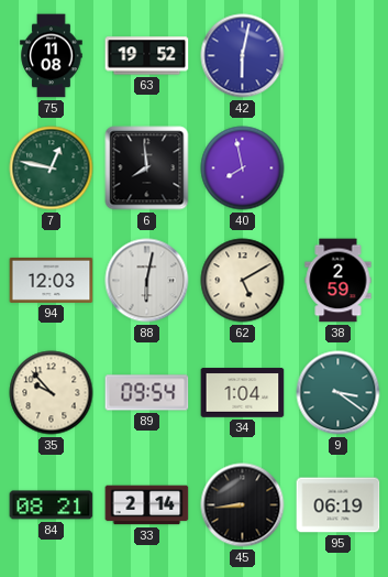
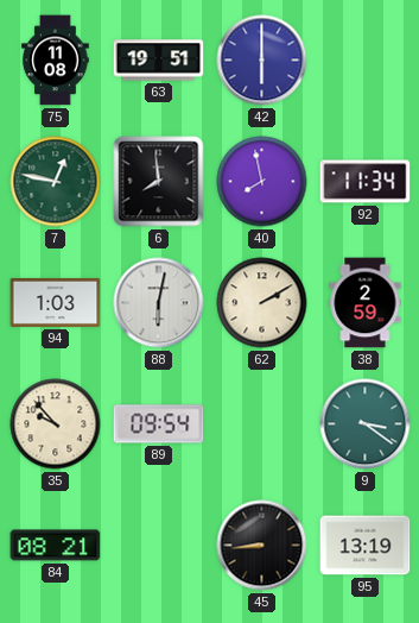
63: 19:52 -> 19:51 (159, 61)
42: 6:02 -> 6:00 (262, 61)
92: none -> 11:34 (366, 182)
94: 12:03 -> 1:03 (56, 302)
62: 5:10 -> 2:10 (262, 303)
34: 1:04 -> none (243, 393)
33: 2:14 -> none (147, 505)
95: 06:19 -> 13:19 (366, 546)
